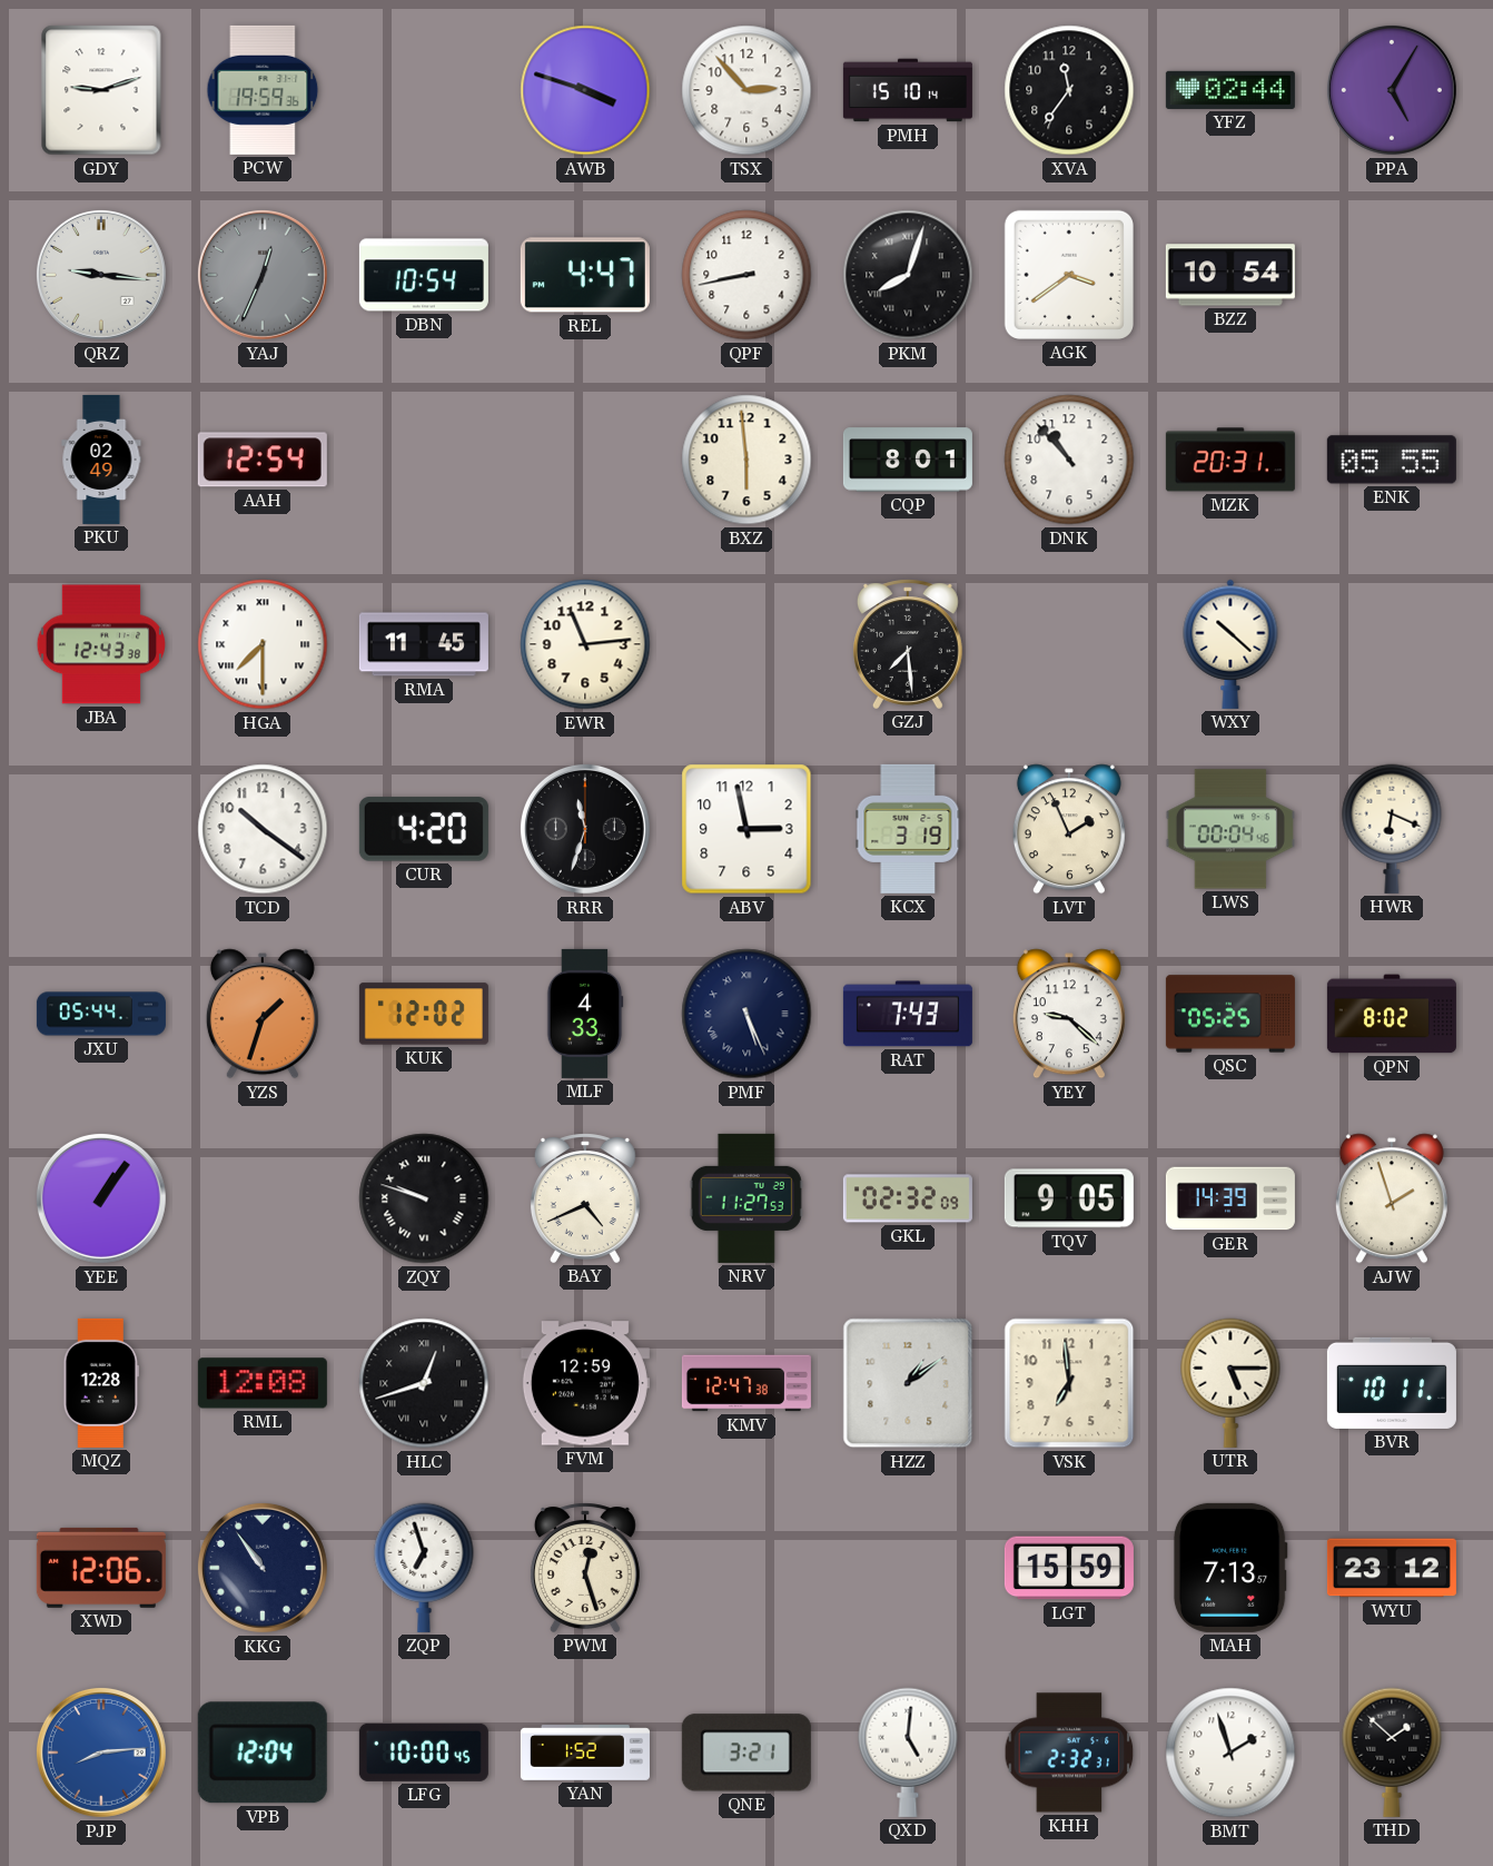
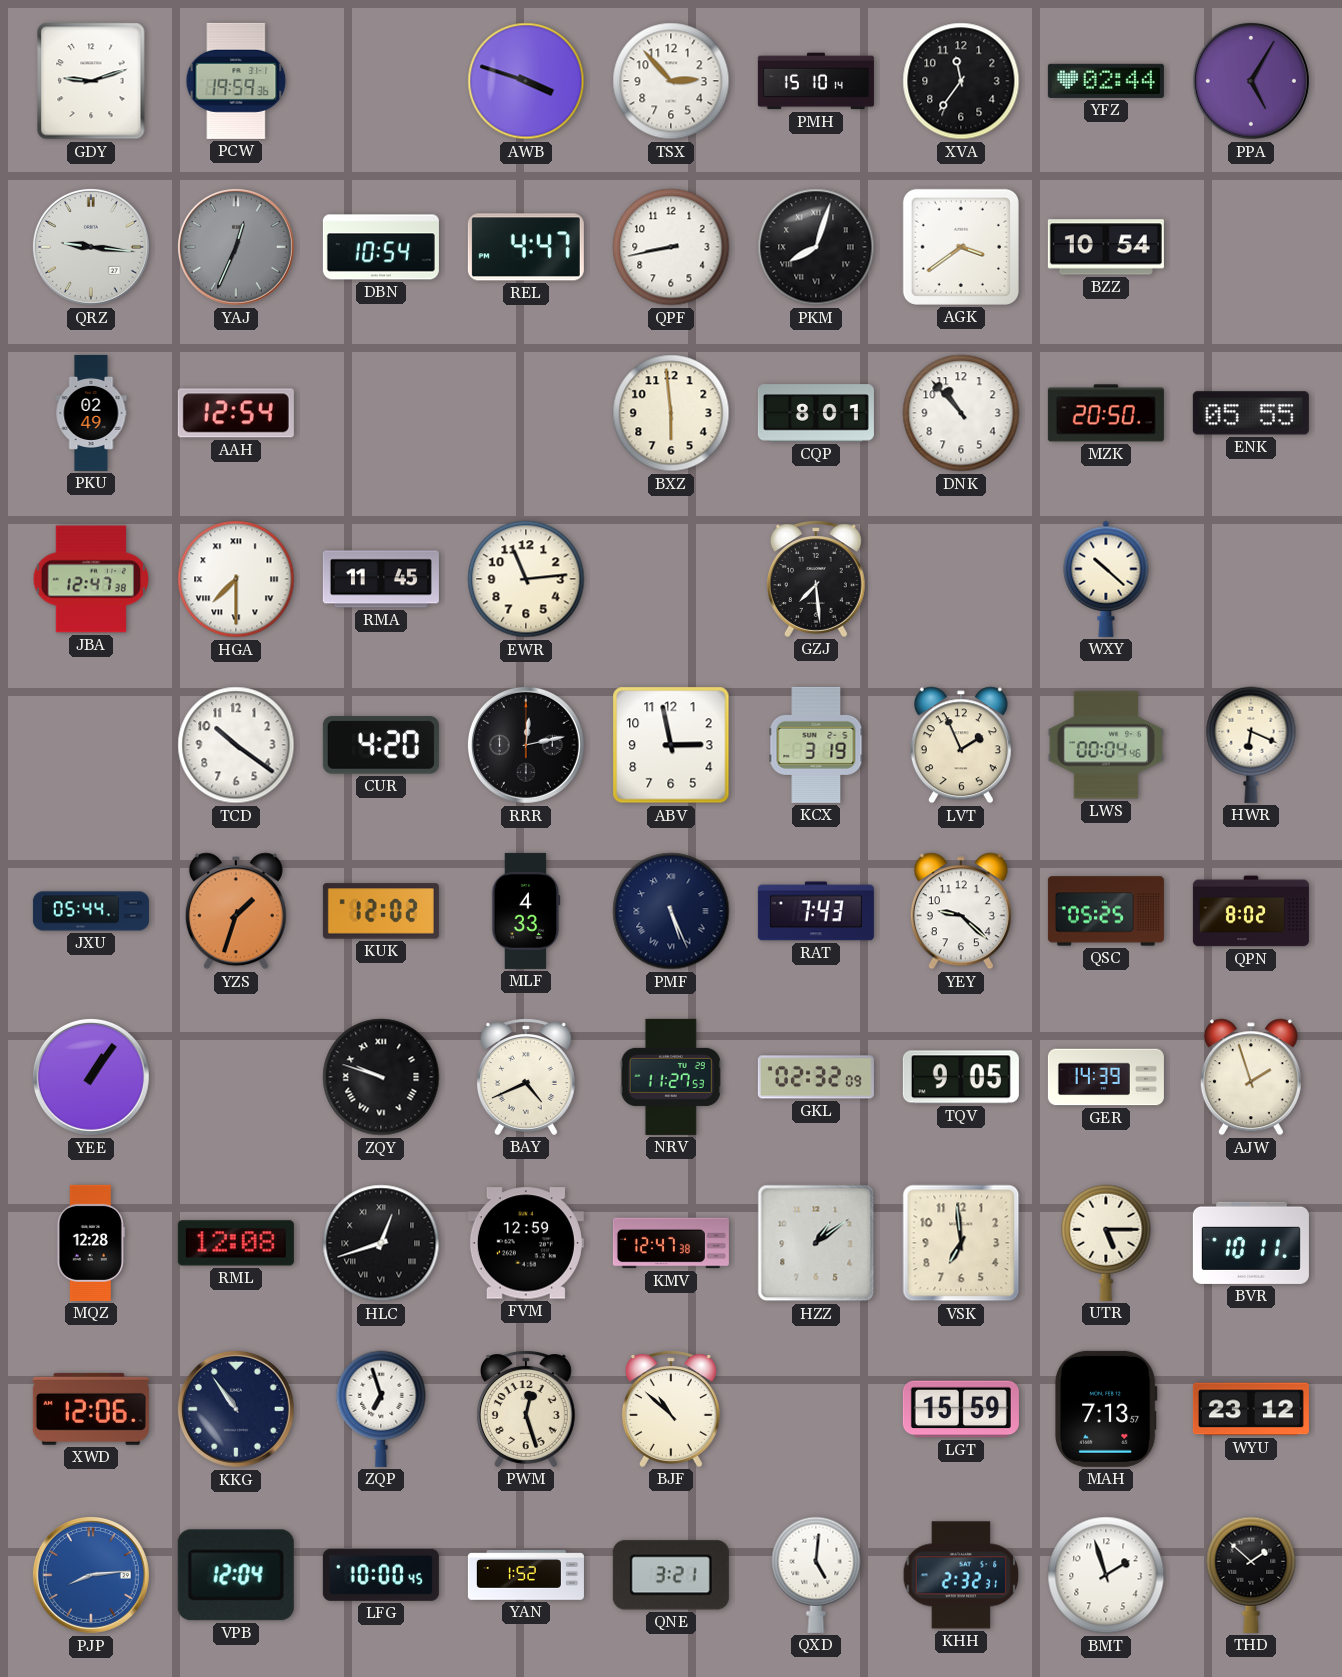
MZK: 20:31 -> 20:50 (1106, 413)
JBA: 12:43 -> 12:47 (91, 579)
RRR: 11:33 -> 12:13 (526, 745)
BJF: none -> 10:52 (671, 1409)
